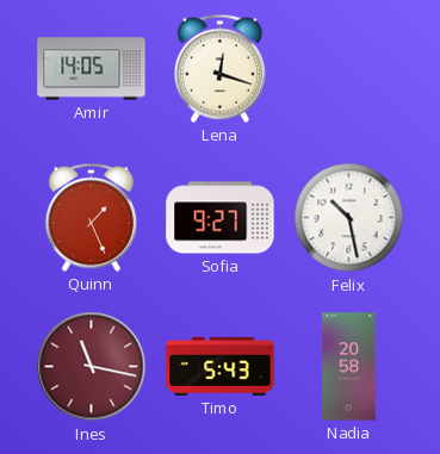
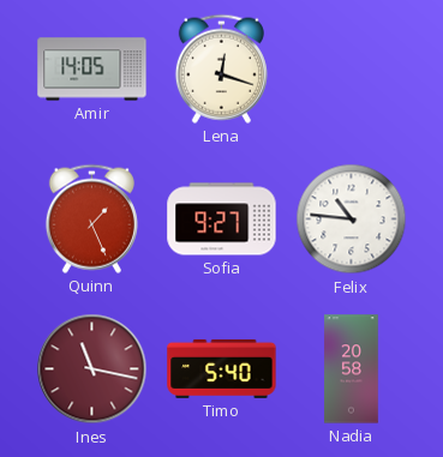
Felix: 10:28 -> 10:46 (352, 220)
Timo: 5:43 -> 5:40 (222, 368)
